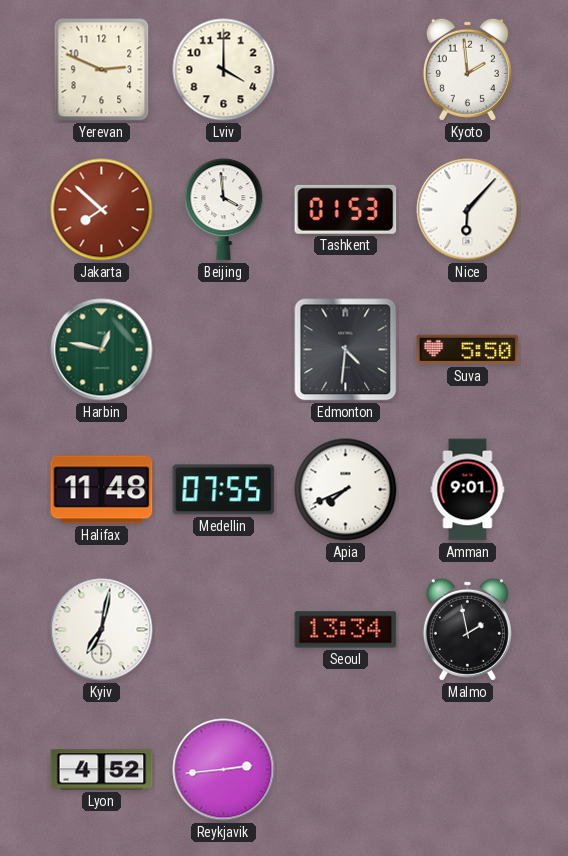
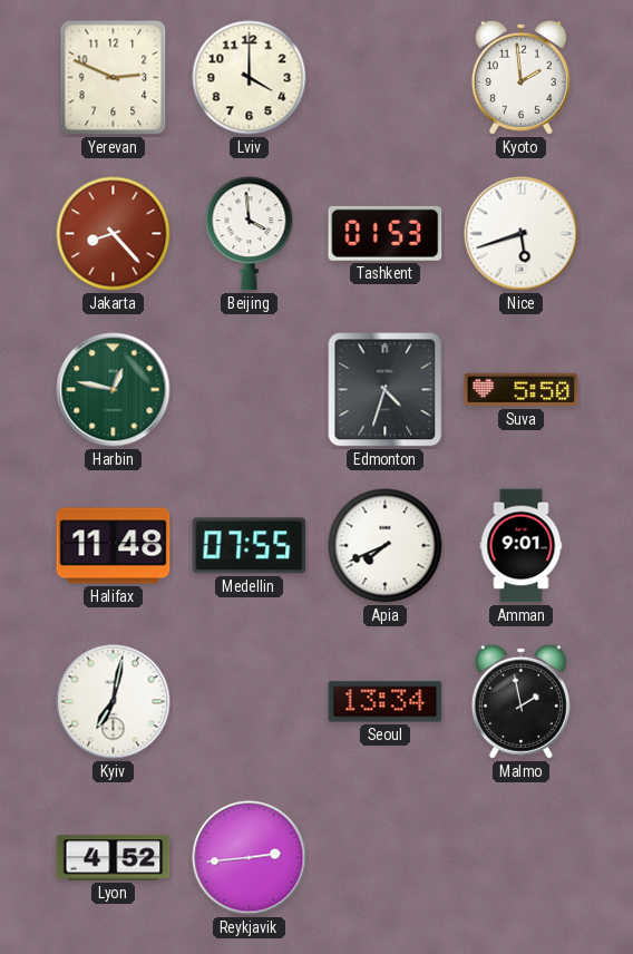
Jakarta: 7:52 -> 8:23 (114, 234)
Nice: 6:07 -> 5:42 (522, 234)
Edmonton: 4:31 -> 4:33 (386, 390)
